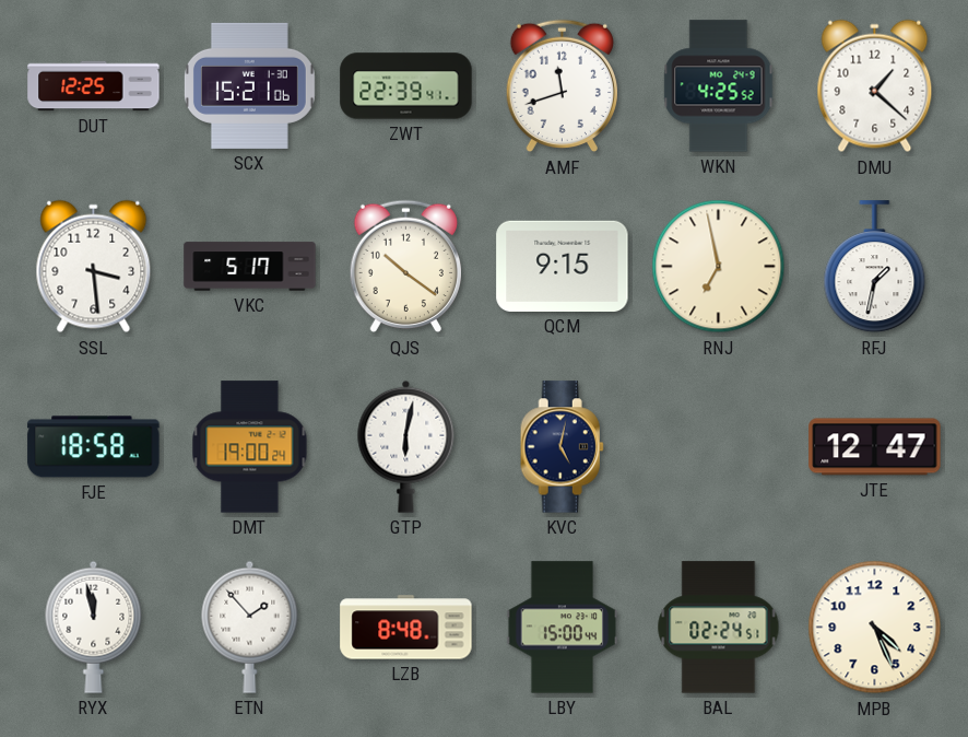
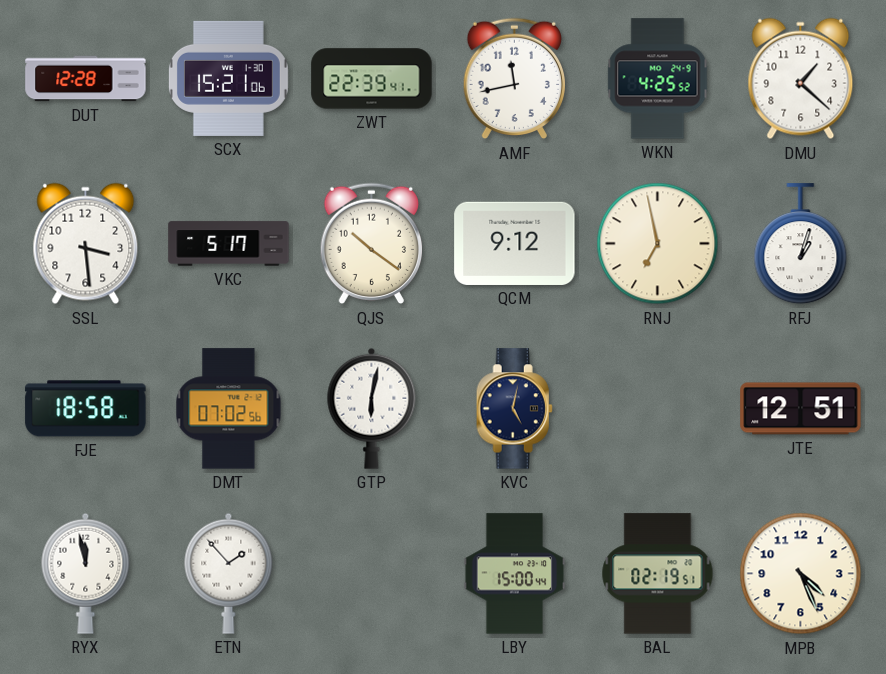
DUT: 12:25 -> 12:28 (86, 79)
AMF: 11:42 -> 11:43 (514, 79)
QCM: 9:15 -> 9:12 (515, 243)
RFJ: 1:32 -> 1:03 (801, 244)
DMT: 19:00 -> 07:02 (229, 409)
JTE: 12:47 -> 12:51 (801, 409)
LZB: 8:48 -> none (406, 628)
BAL: 02:24 -> 02:19 (658, 574)
